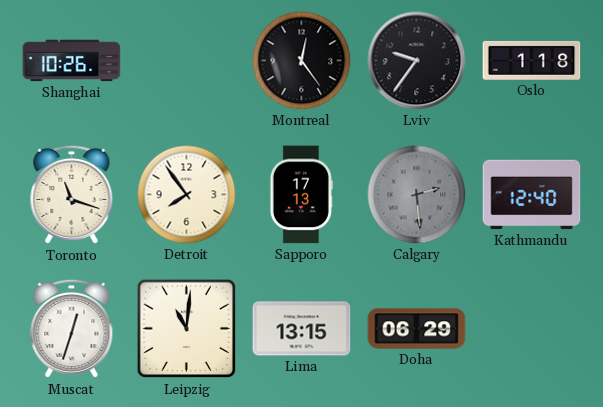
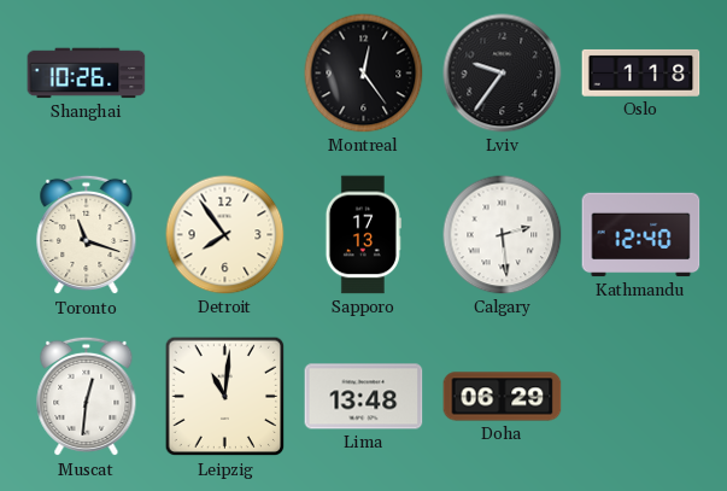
Calgary dial: grey -> white (503, 235)
Muscat: 12:33 -> 12:31 (87, 397)
Lima: 13:15 -> 13:48 (364, 397)
